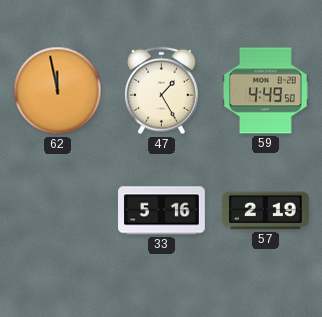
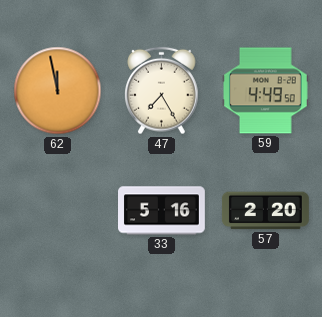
47: 1:25 -> 7:25 (162, 91)
57: 2:19 -> 2:20 (266, 211)
